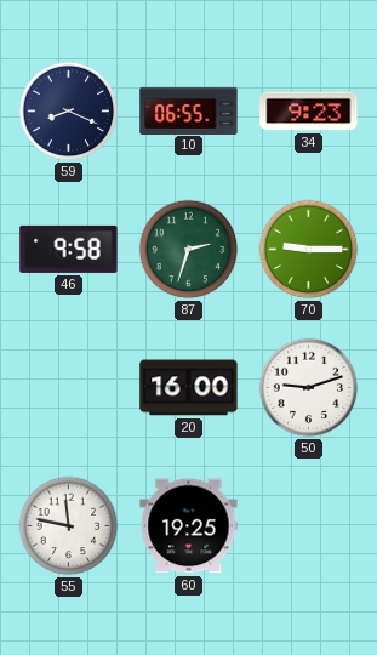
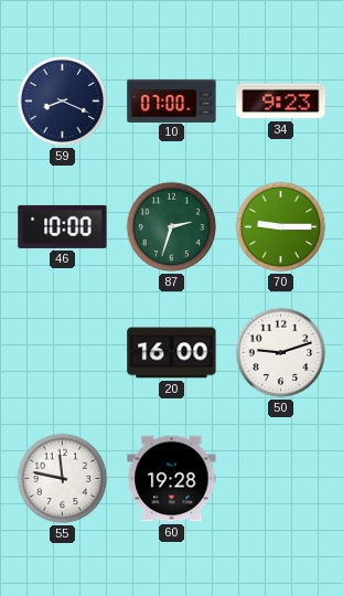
10: 06:55 -> 07:00 (172, 100)
46: 9:58 -> 10:00 (63, 226)
60: 19:25 -> 19:28 (172, 479)
